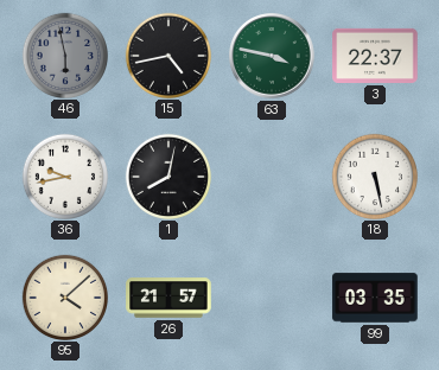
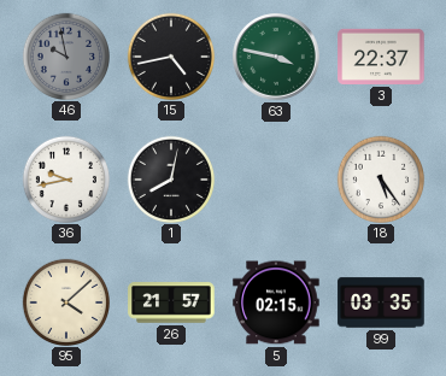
46: 5:58 -> 9:58 (65, 55)
18: 5:28 -> 5:24 (380, 178)
5: none -> 02:15 (276, 302)
